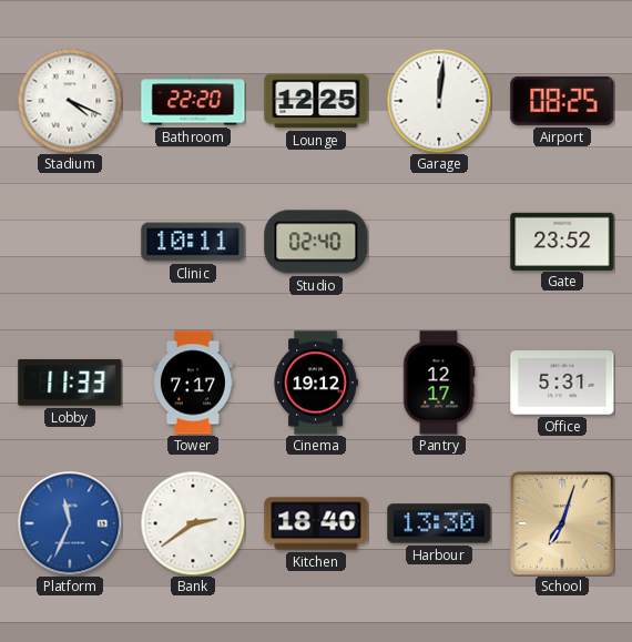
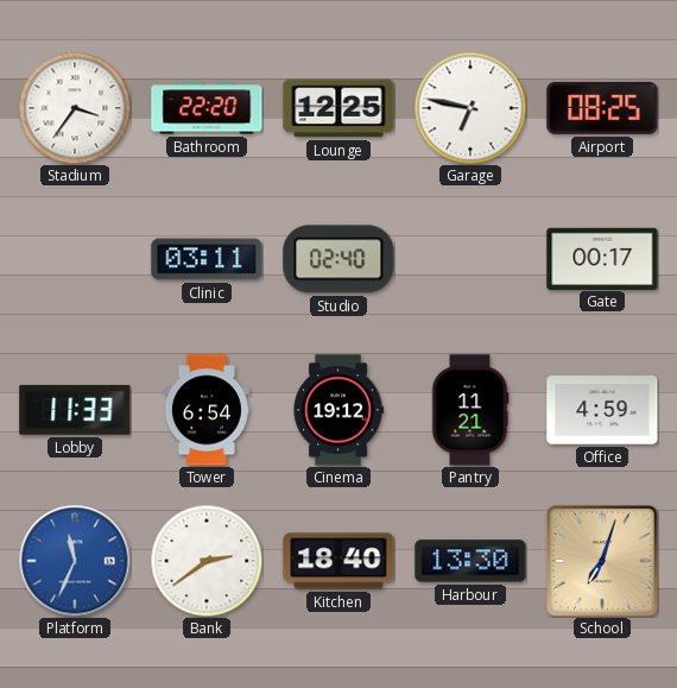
Stadium: 4:19 -> 3:36 (75, 108)
Garage: 12:01 -> 6:47 (470, 108)
Clinic: 10:11 -> 03:11 (207, 259)
Gate: 23:52 -> 00:17 (602, 258)
Tower: 7:17 -> 6:54 (207, 410)
Pantry: 12:17 -> 11:21 (470, 410)
Office: 5:31 -> 4:59 (602, 410)
